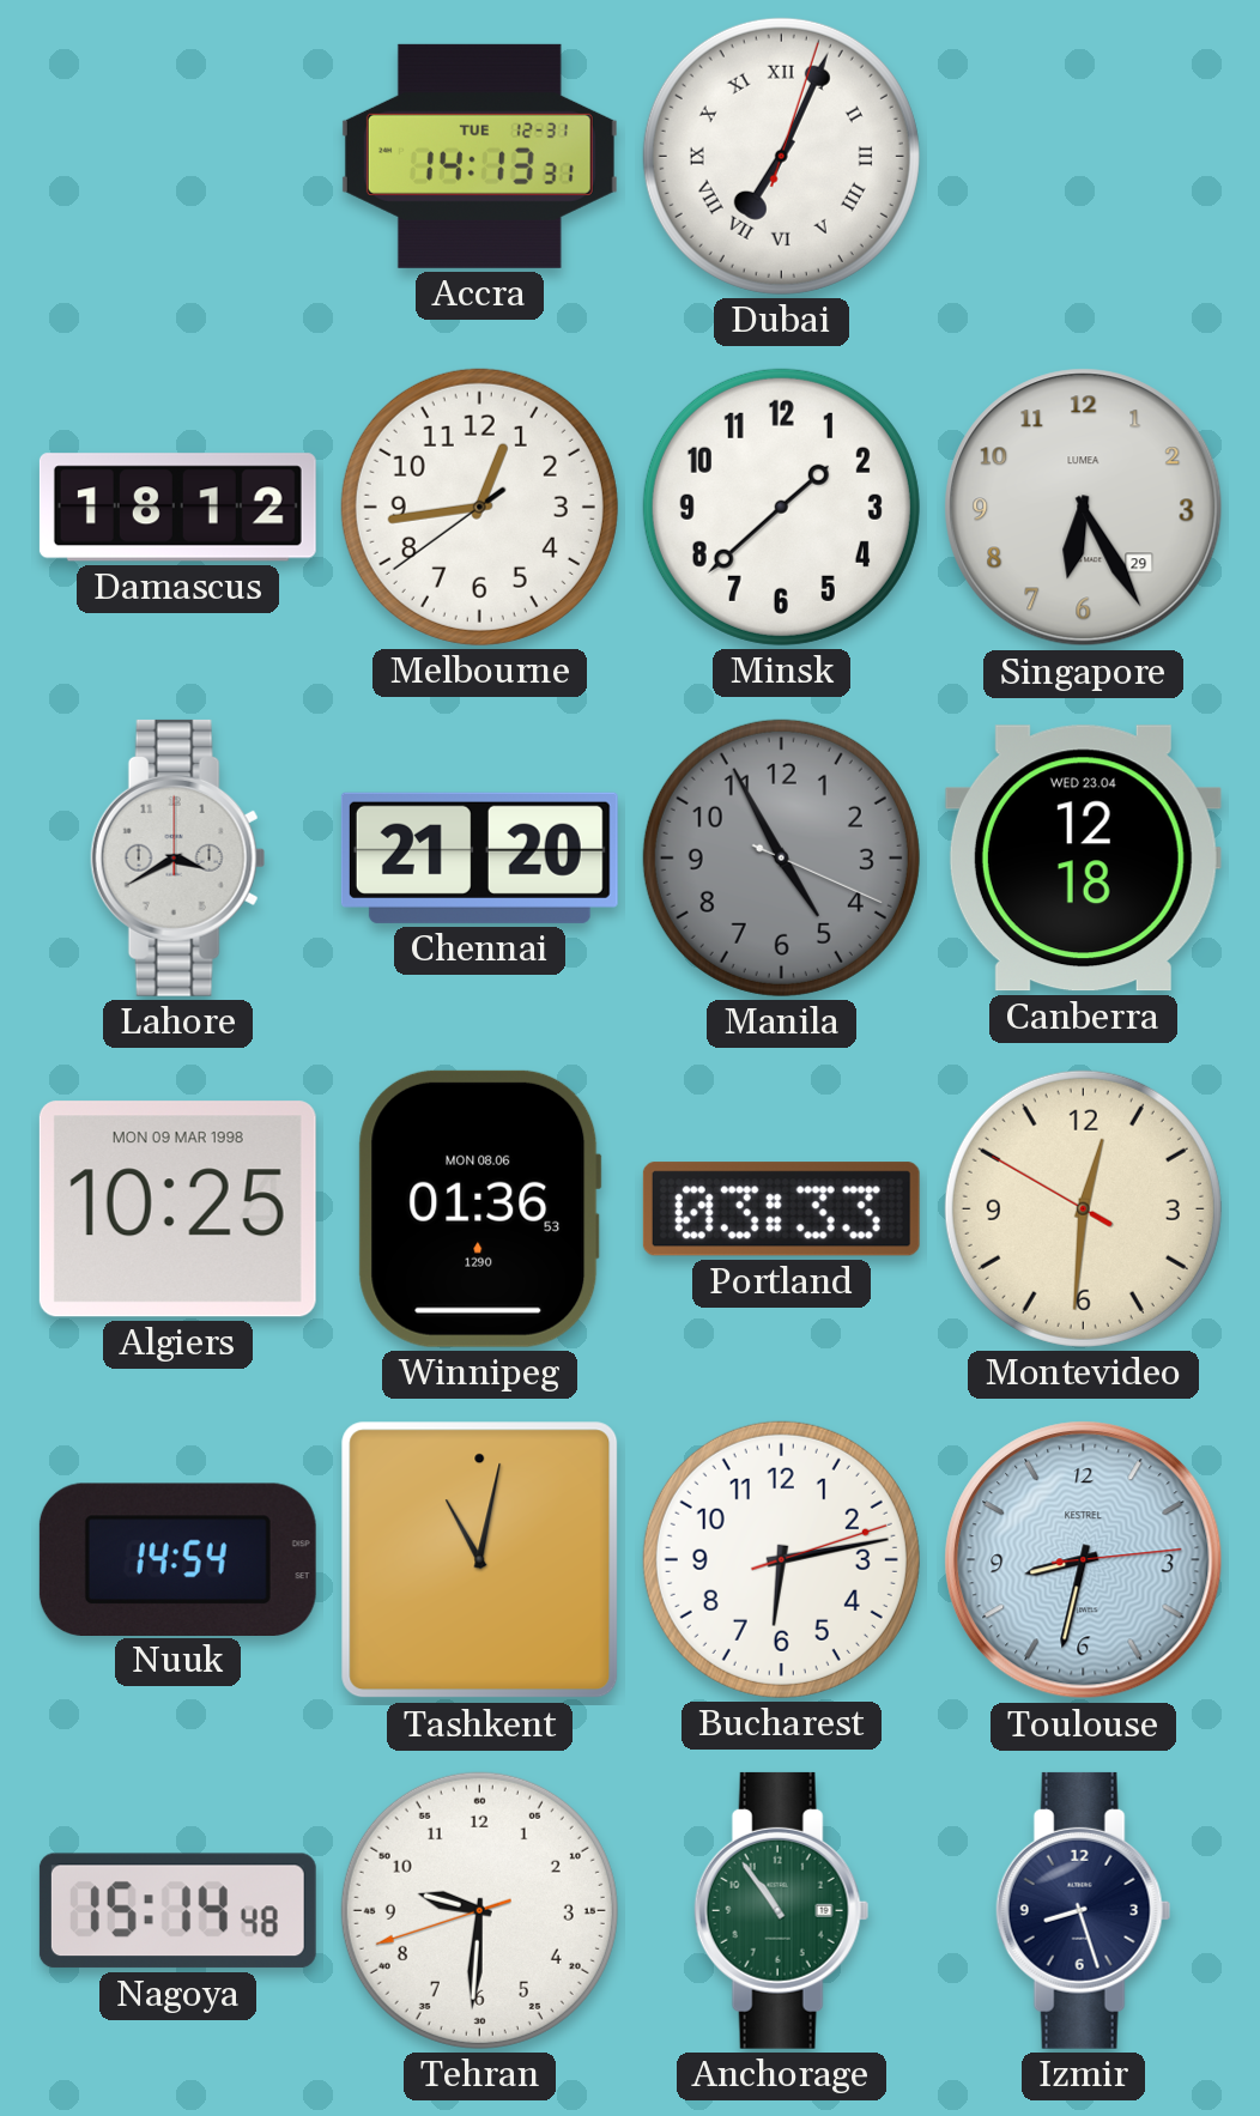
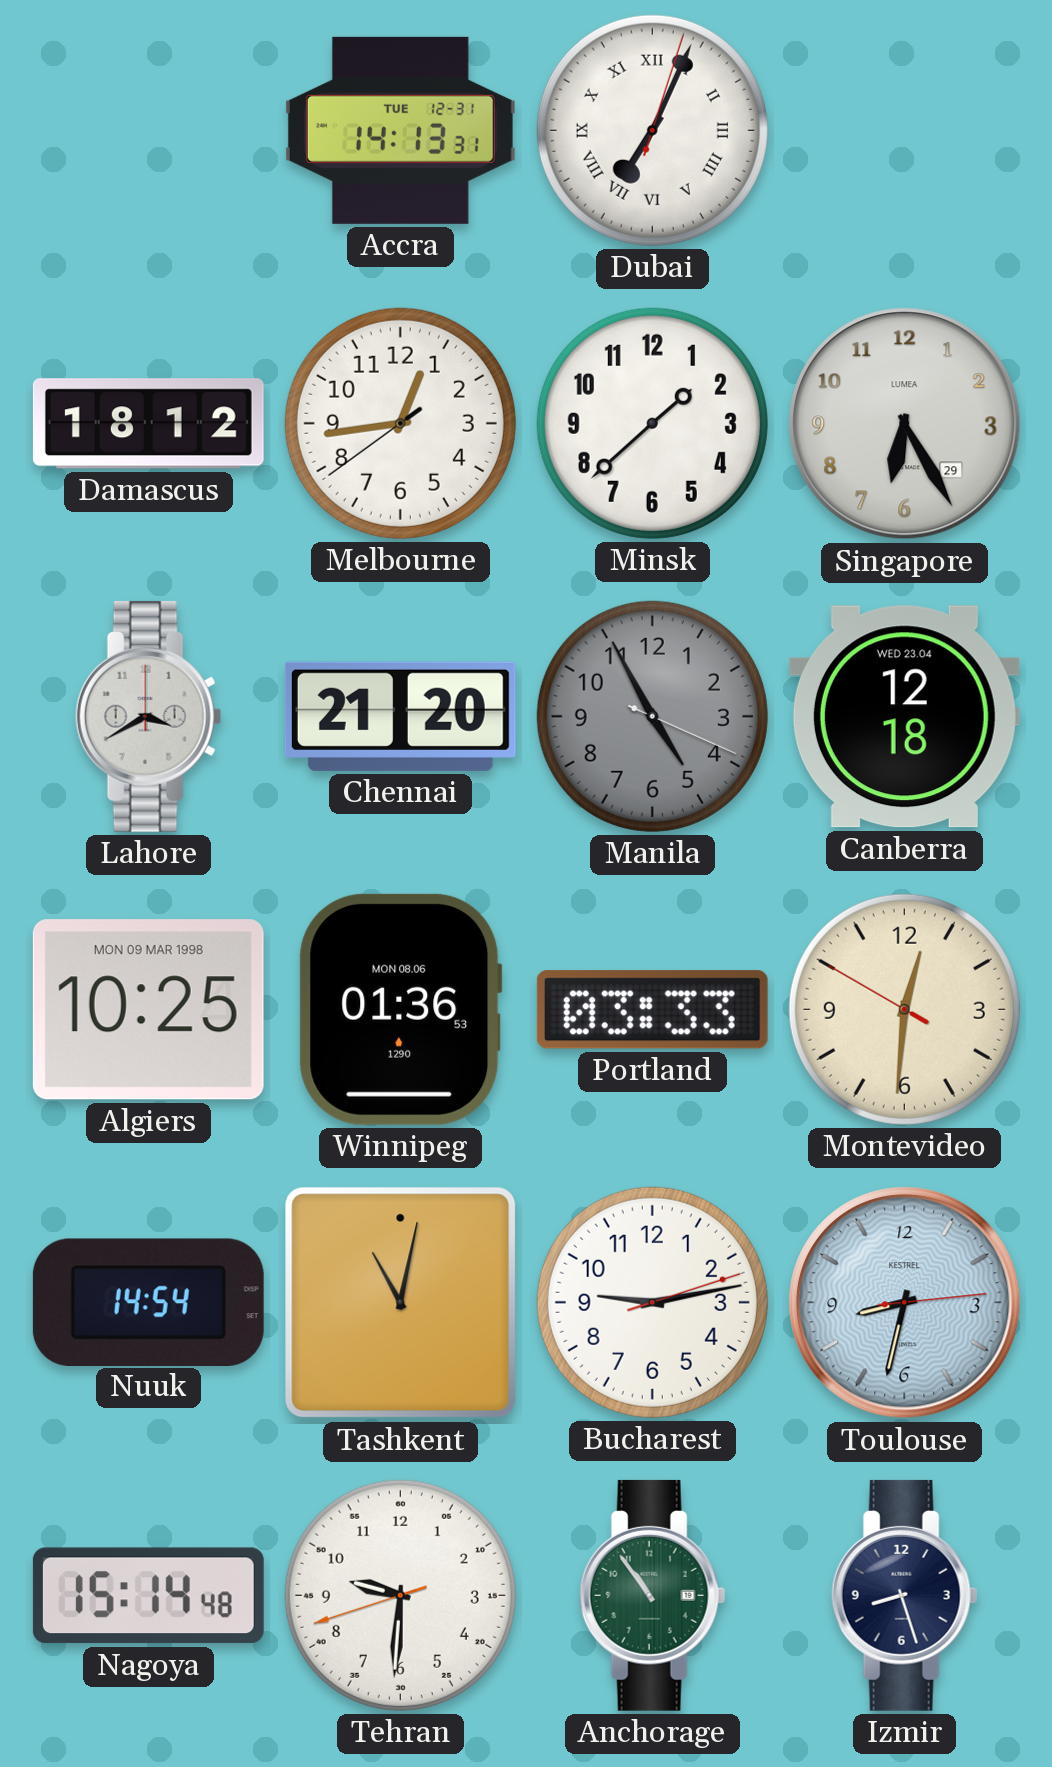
Bucharest: 6:13 -> 9:13 (652, 1302)
